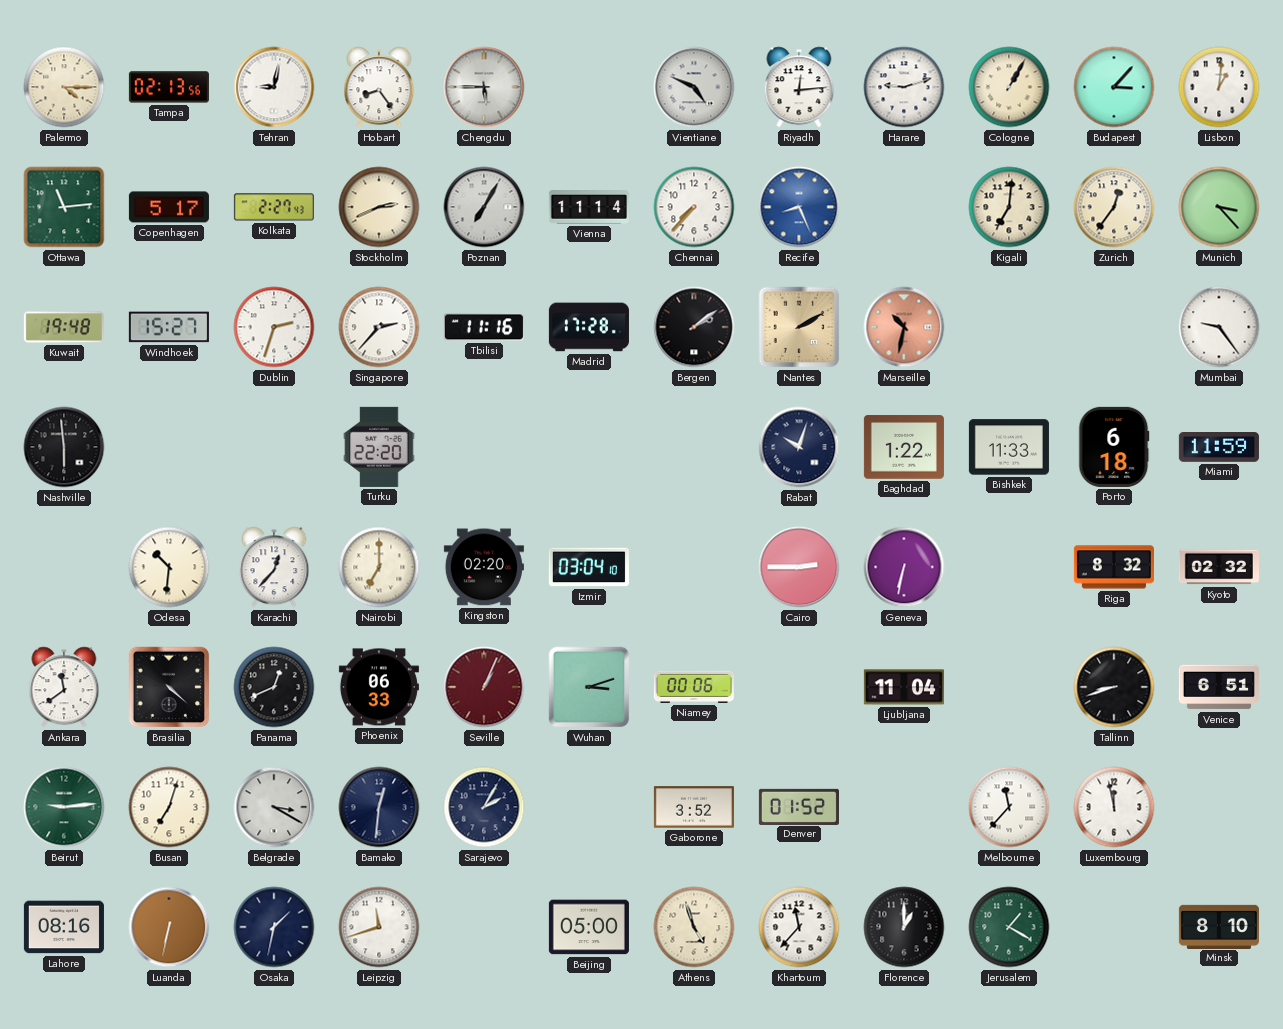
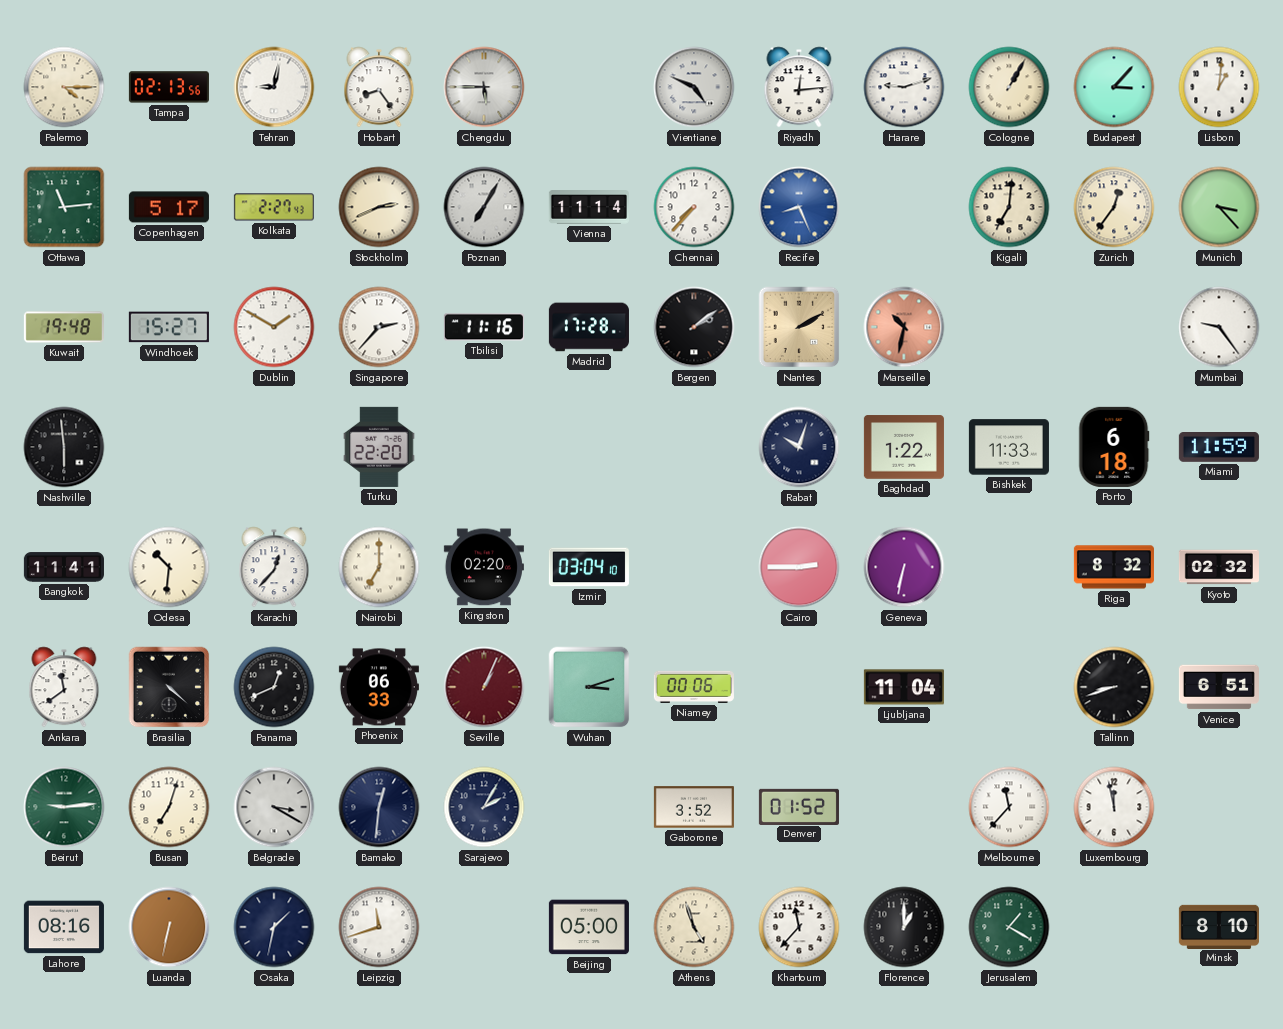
Dublin: 2:33 -> 1:50 (274, 327)
Bangkok: none -> 11:41 (64, 567)
